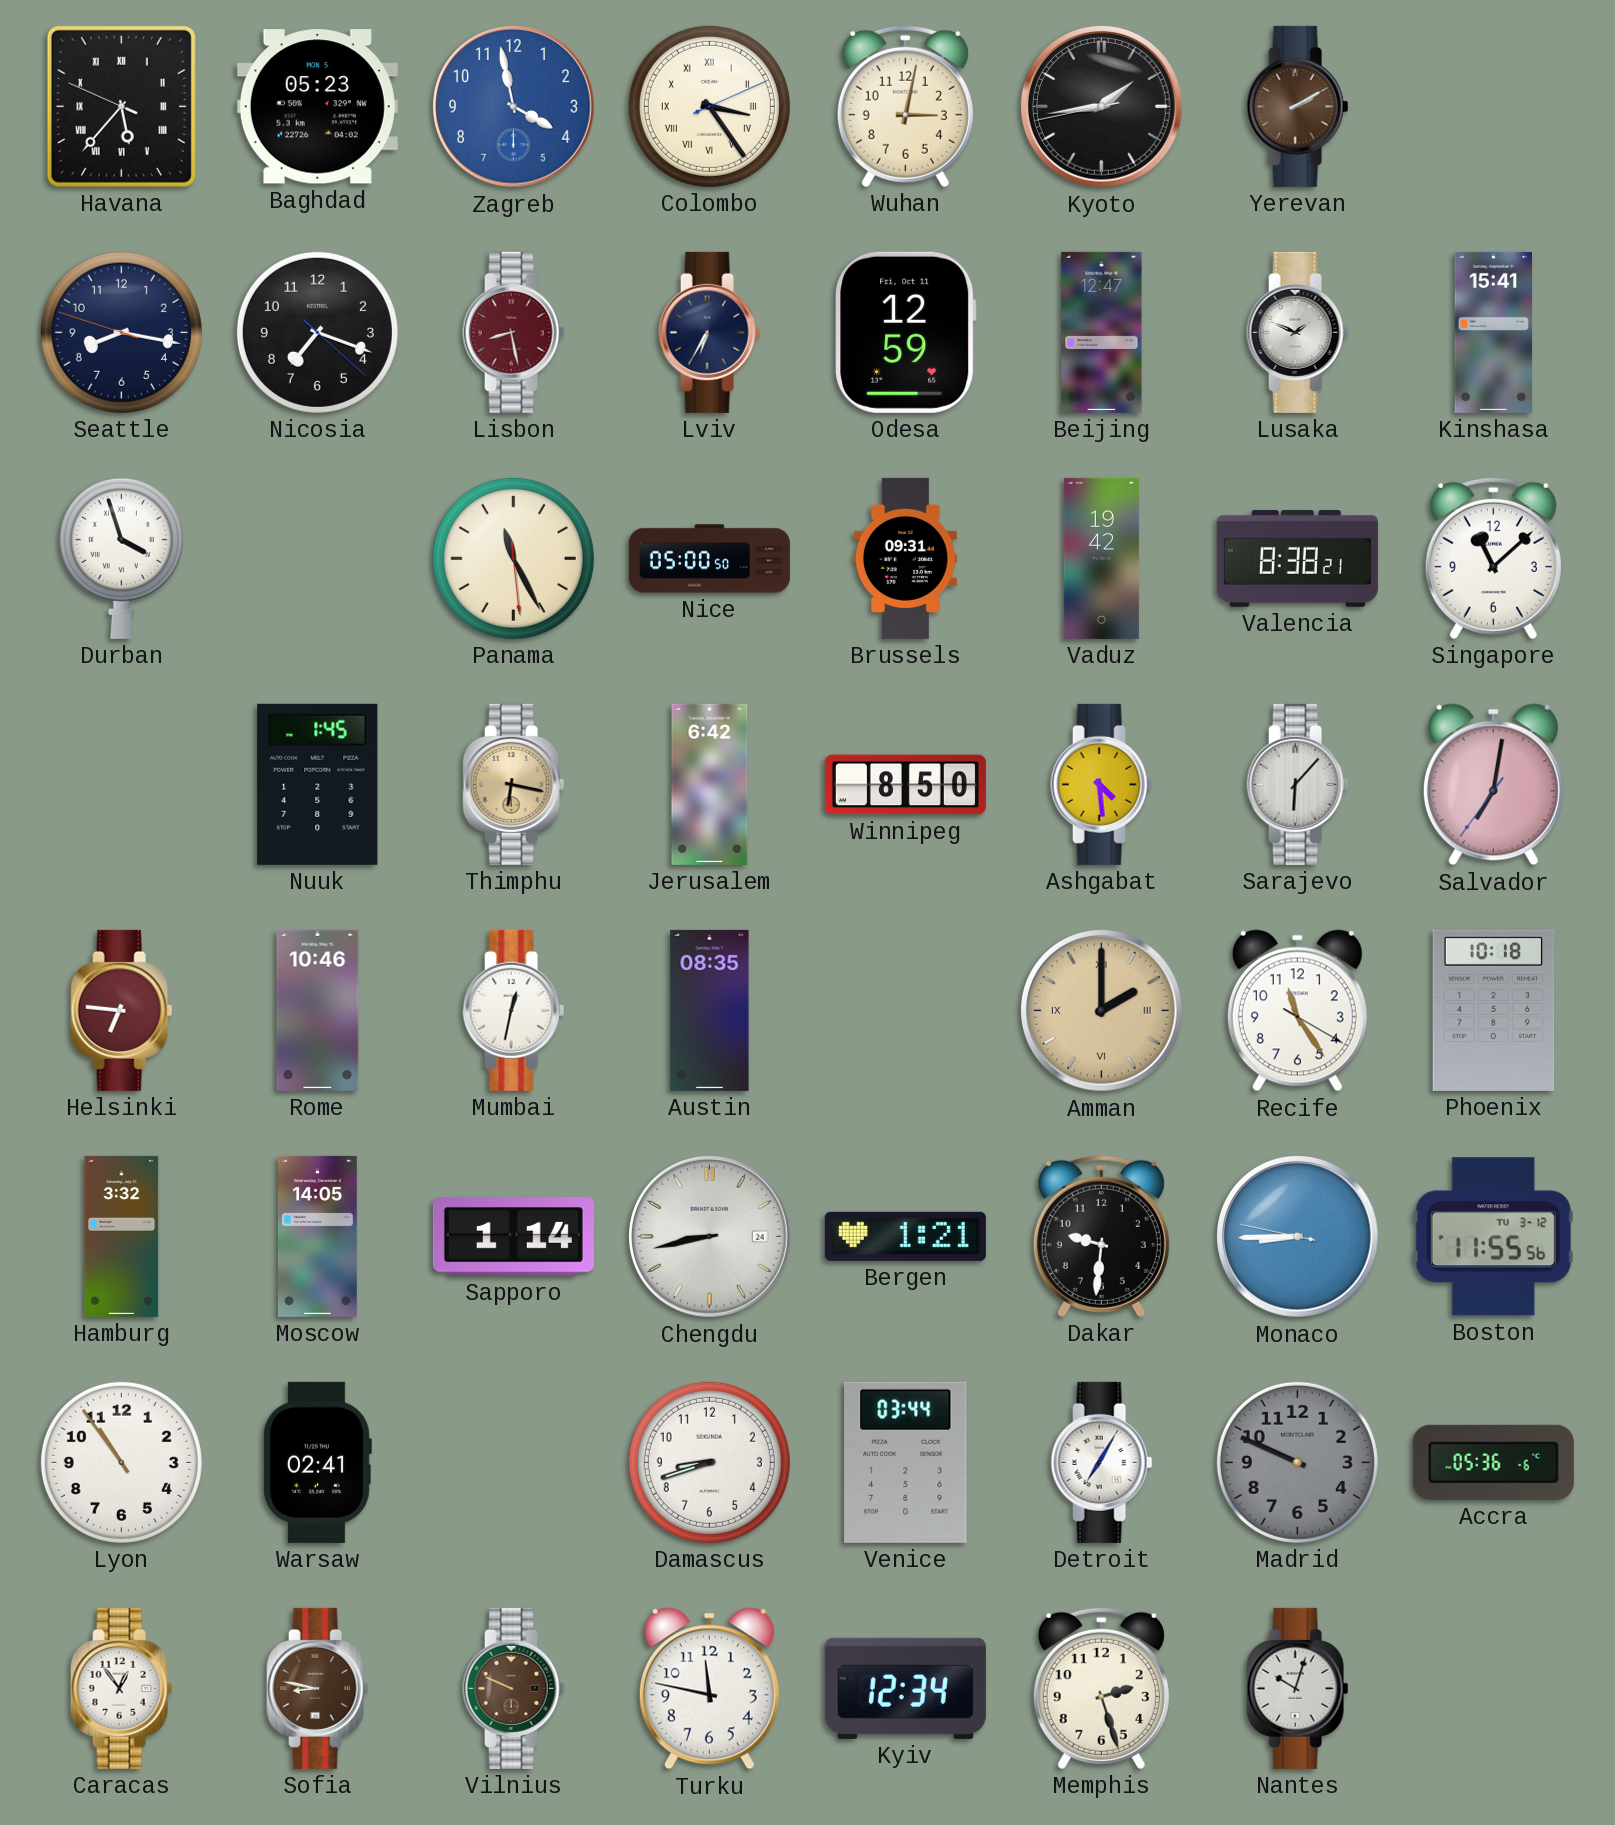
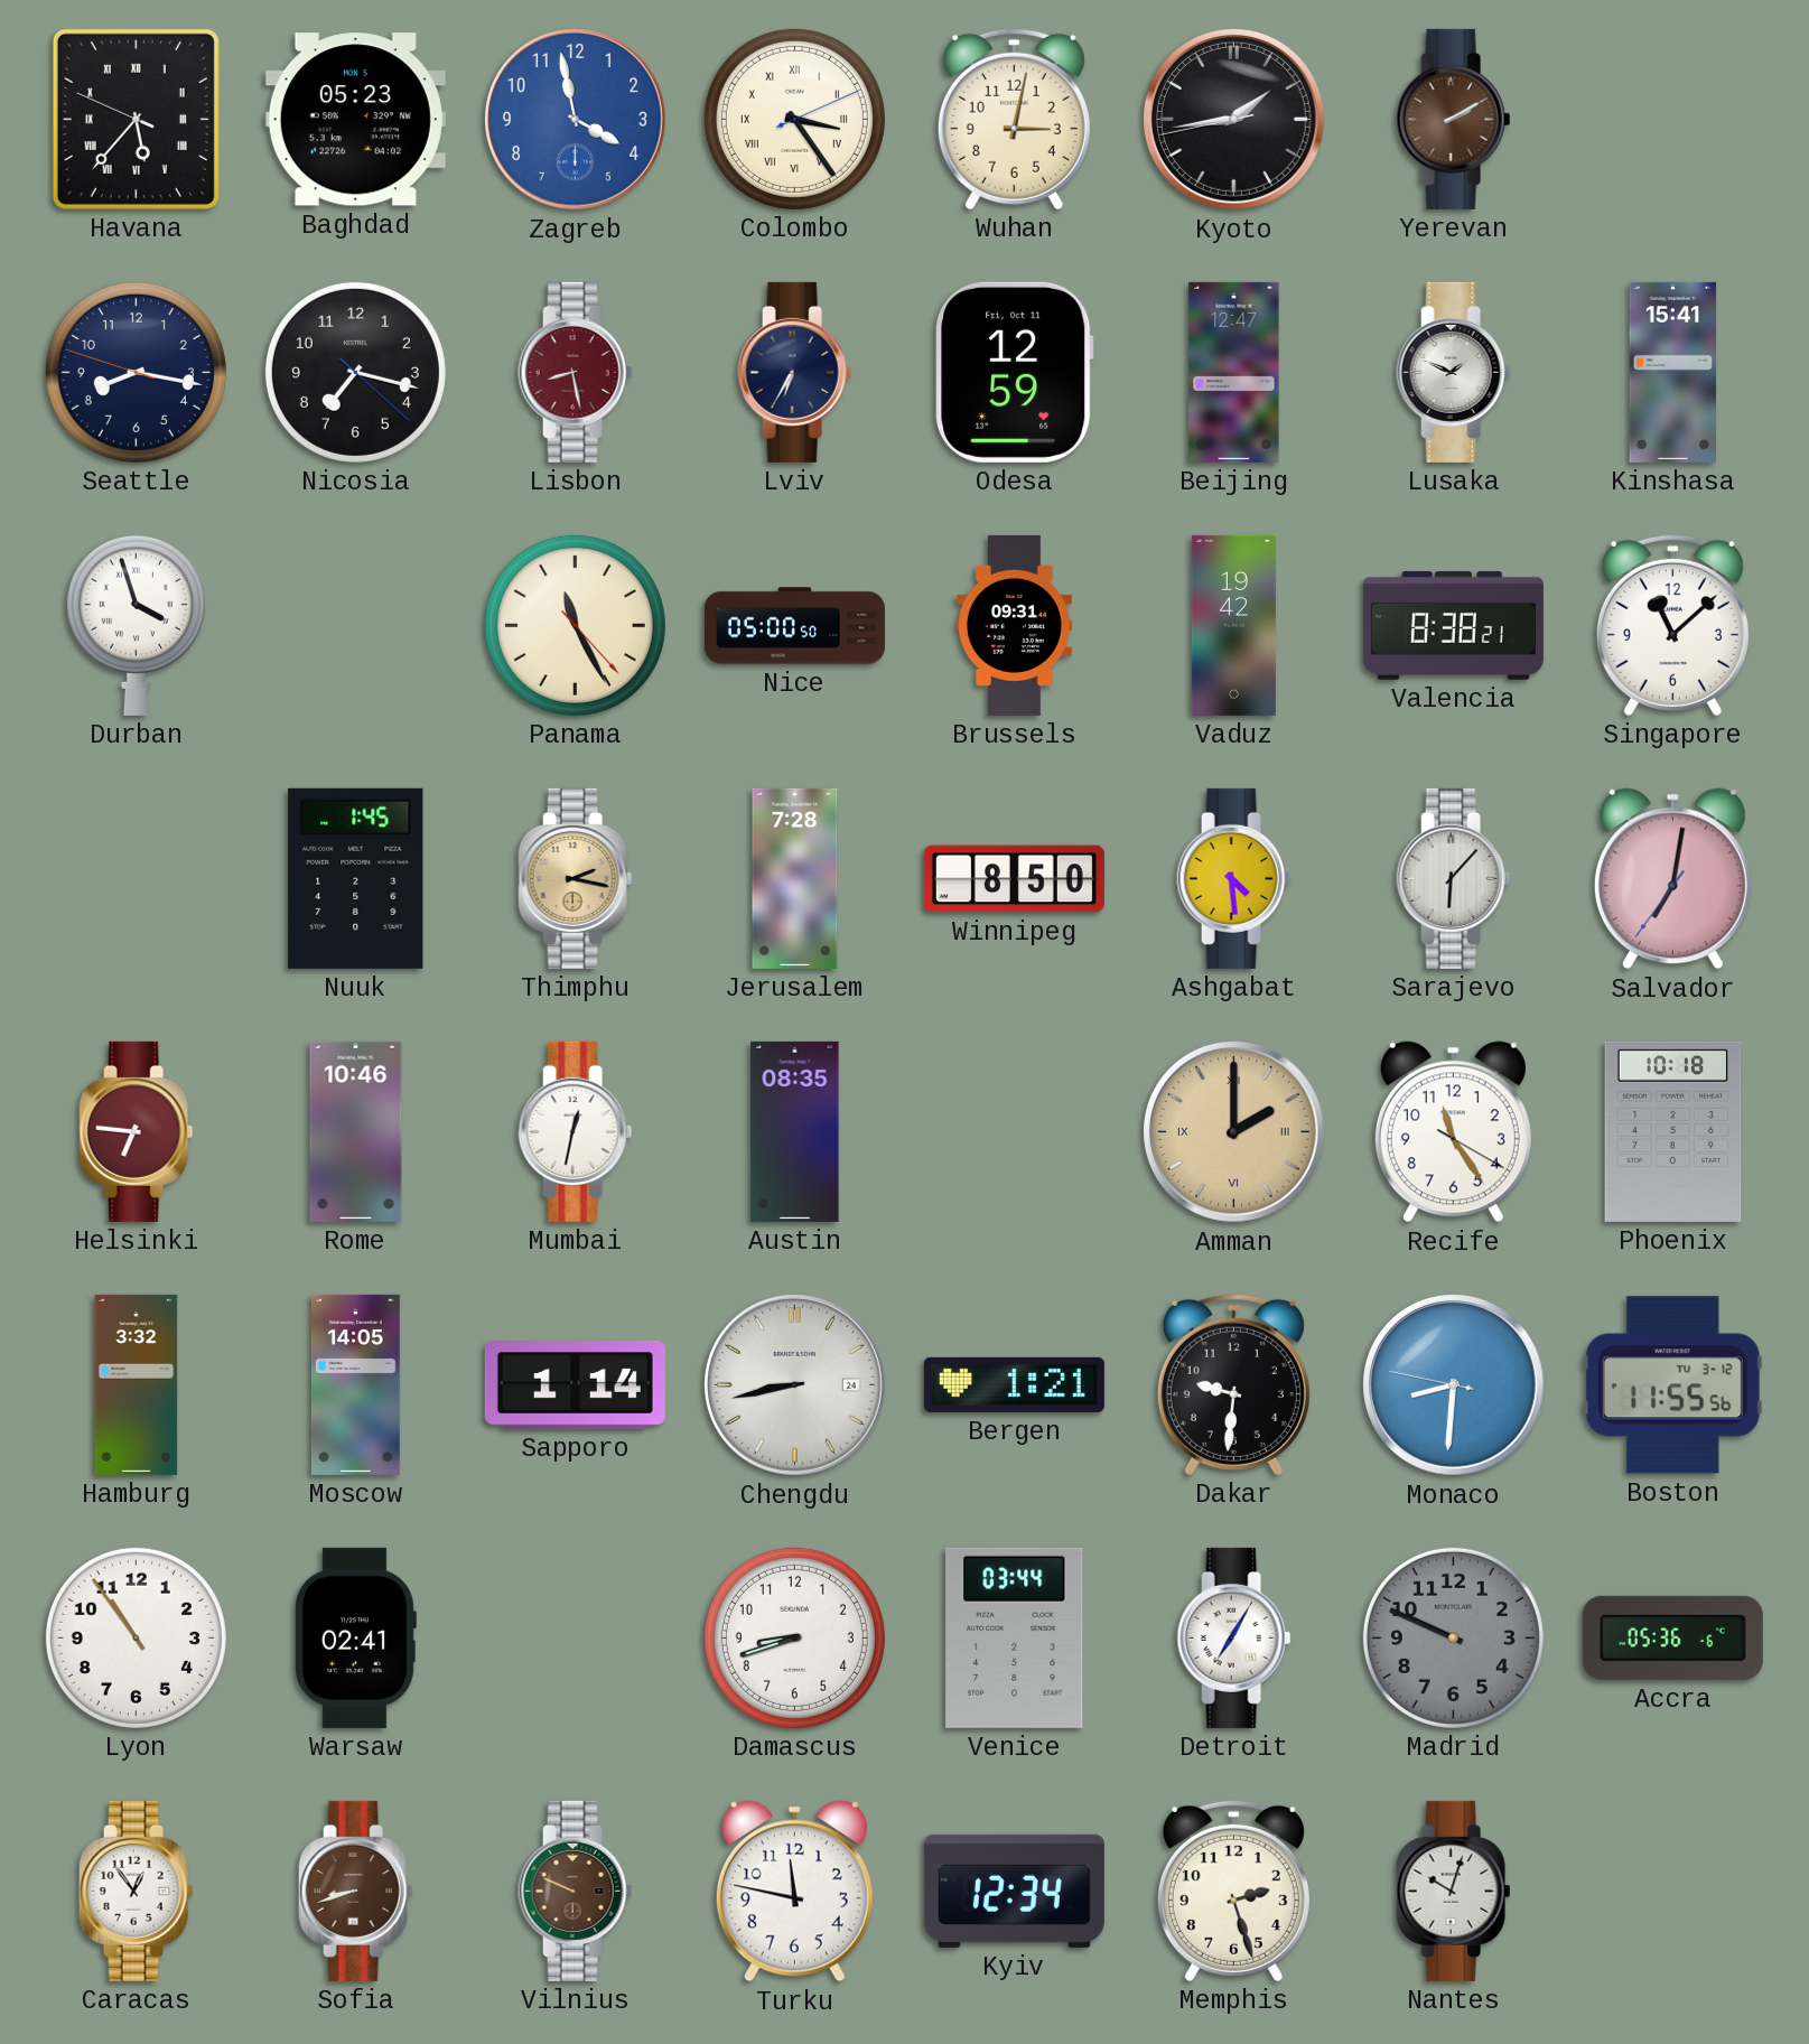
Nicosia: 7:18 -> 7:17 (355, 372)
Panama: 11:25:29 -> 11:25:23 (575, 625)
Thimphu: 6:17 -> 2:17 (576, 878)
Jerusalem: 6:42 -> 7:28 (795, 878)
Monaco: 8:44 -> 8:30 (1454, 1385)
Sofia: 8:47 -> 8:42 (356, 1891)
